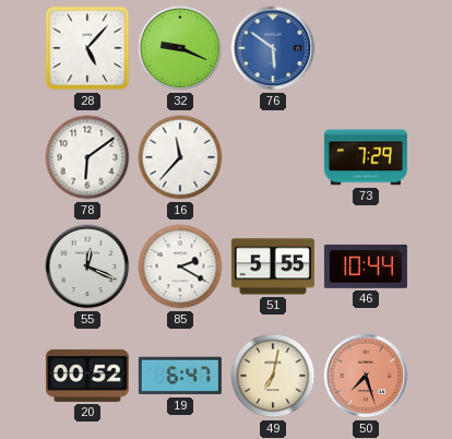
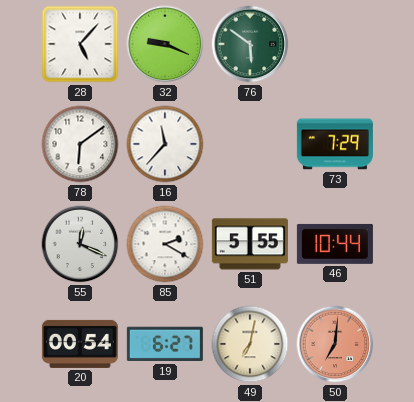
76 dial: blue -> green (250, 44)
20: 00:52 -> 00:54 (80, 344)
19: 6:47 -> 6:27 (165, 344)
50: 7:27 -> 7:01 (335, 344)
